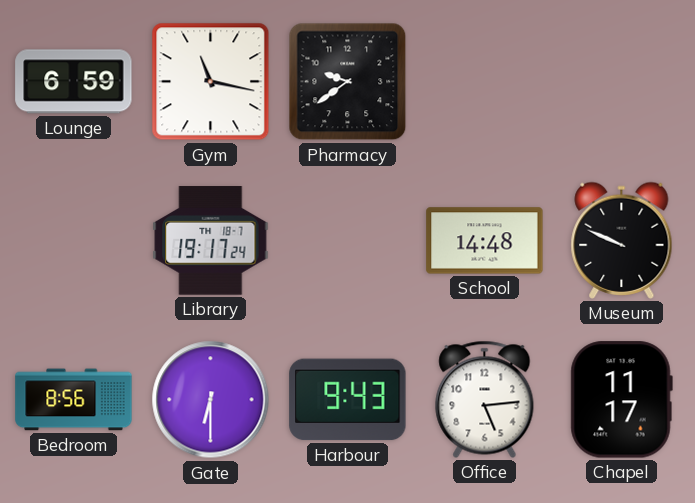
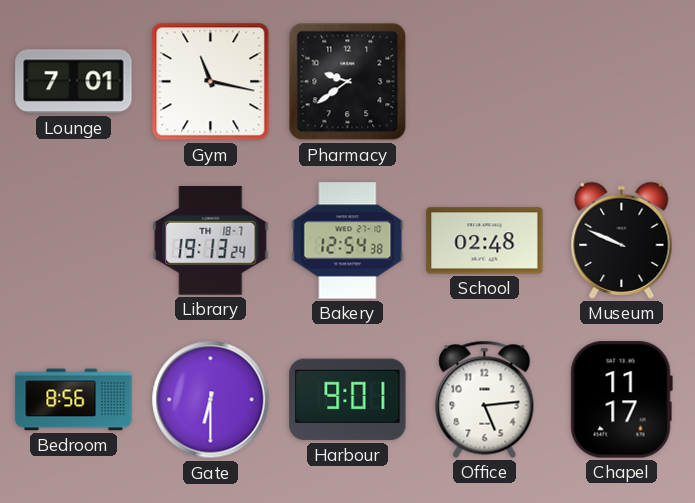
Lounge: 6:59 -> 7:01 (74, 82)
Library: 19:17 -> 19:13 (211, 241)
Bakery: none -> 12:54 (348, 241)
School: 14:48 -> 02:48 (485, 241)
Harbour: 9:43 -> 9:01 (348, 400)
